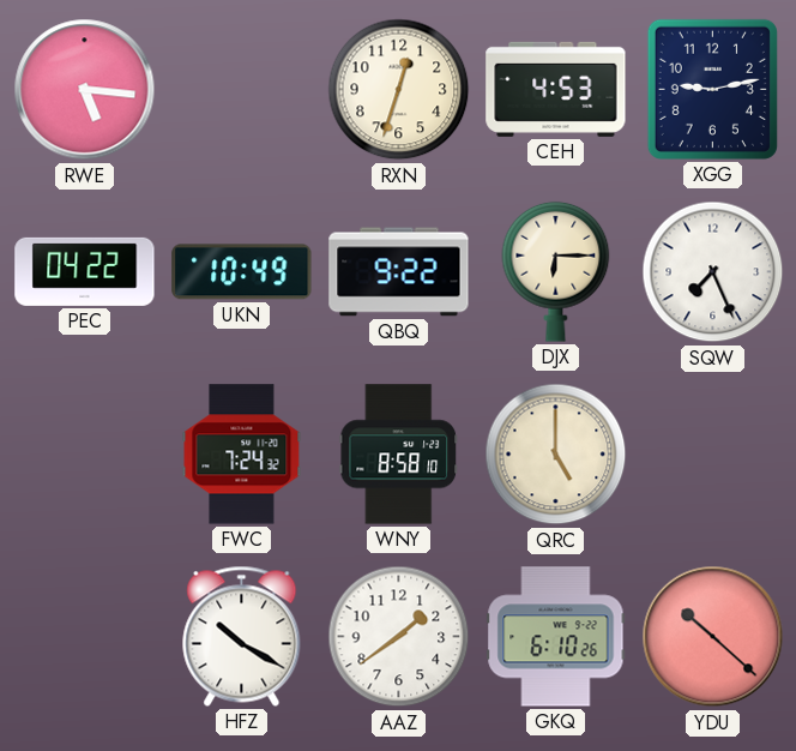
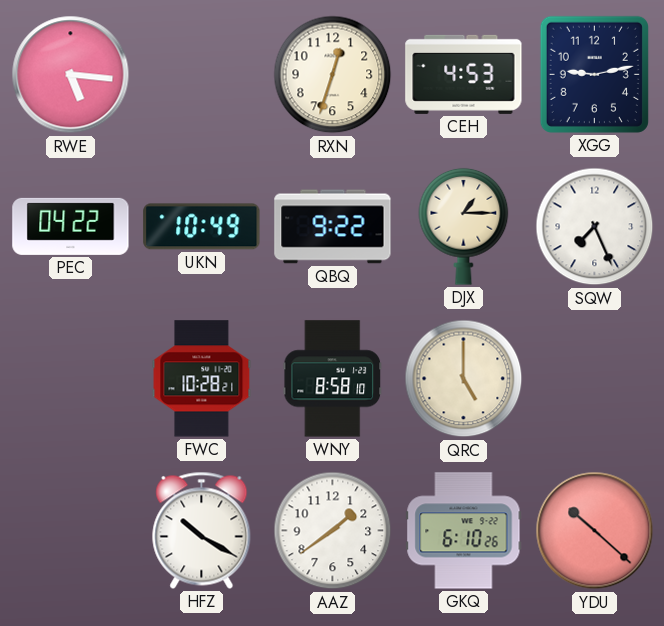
DJX: 6:15 -> 1:15 (464, 226)
FWC: 7:24 -> 10:28 (202, 379)
